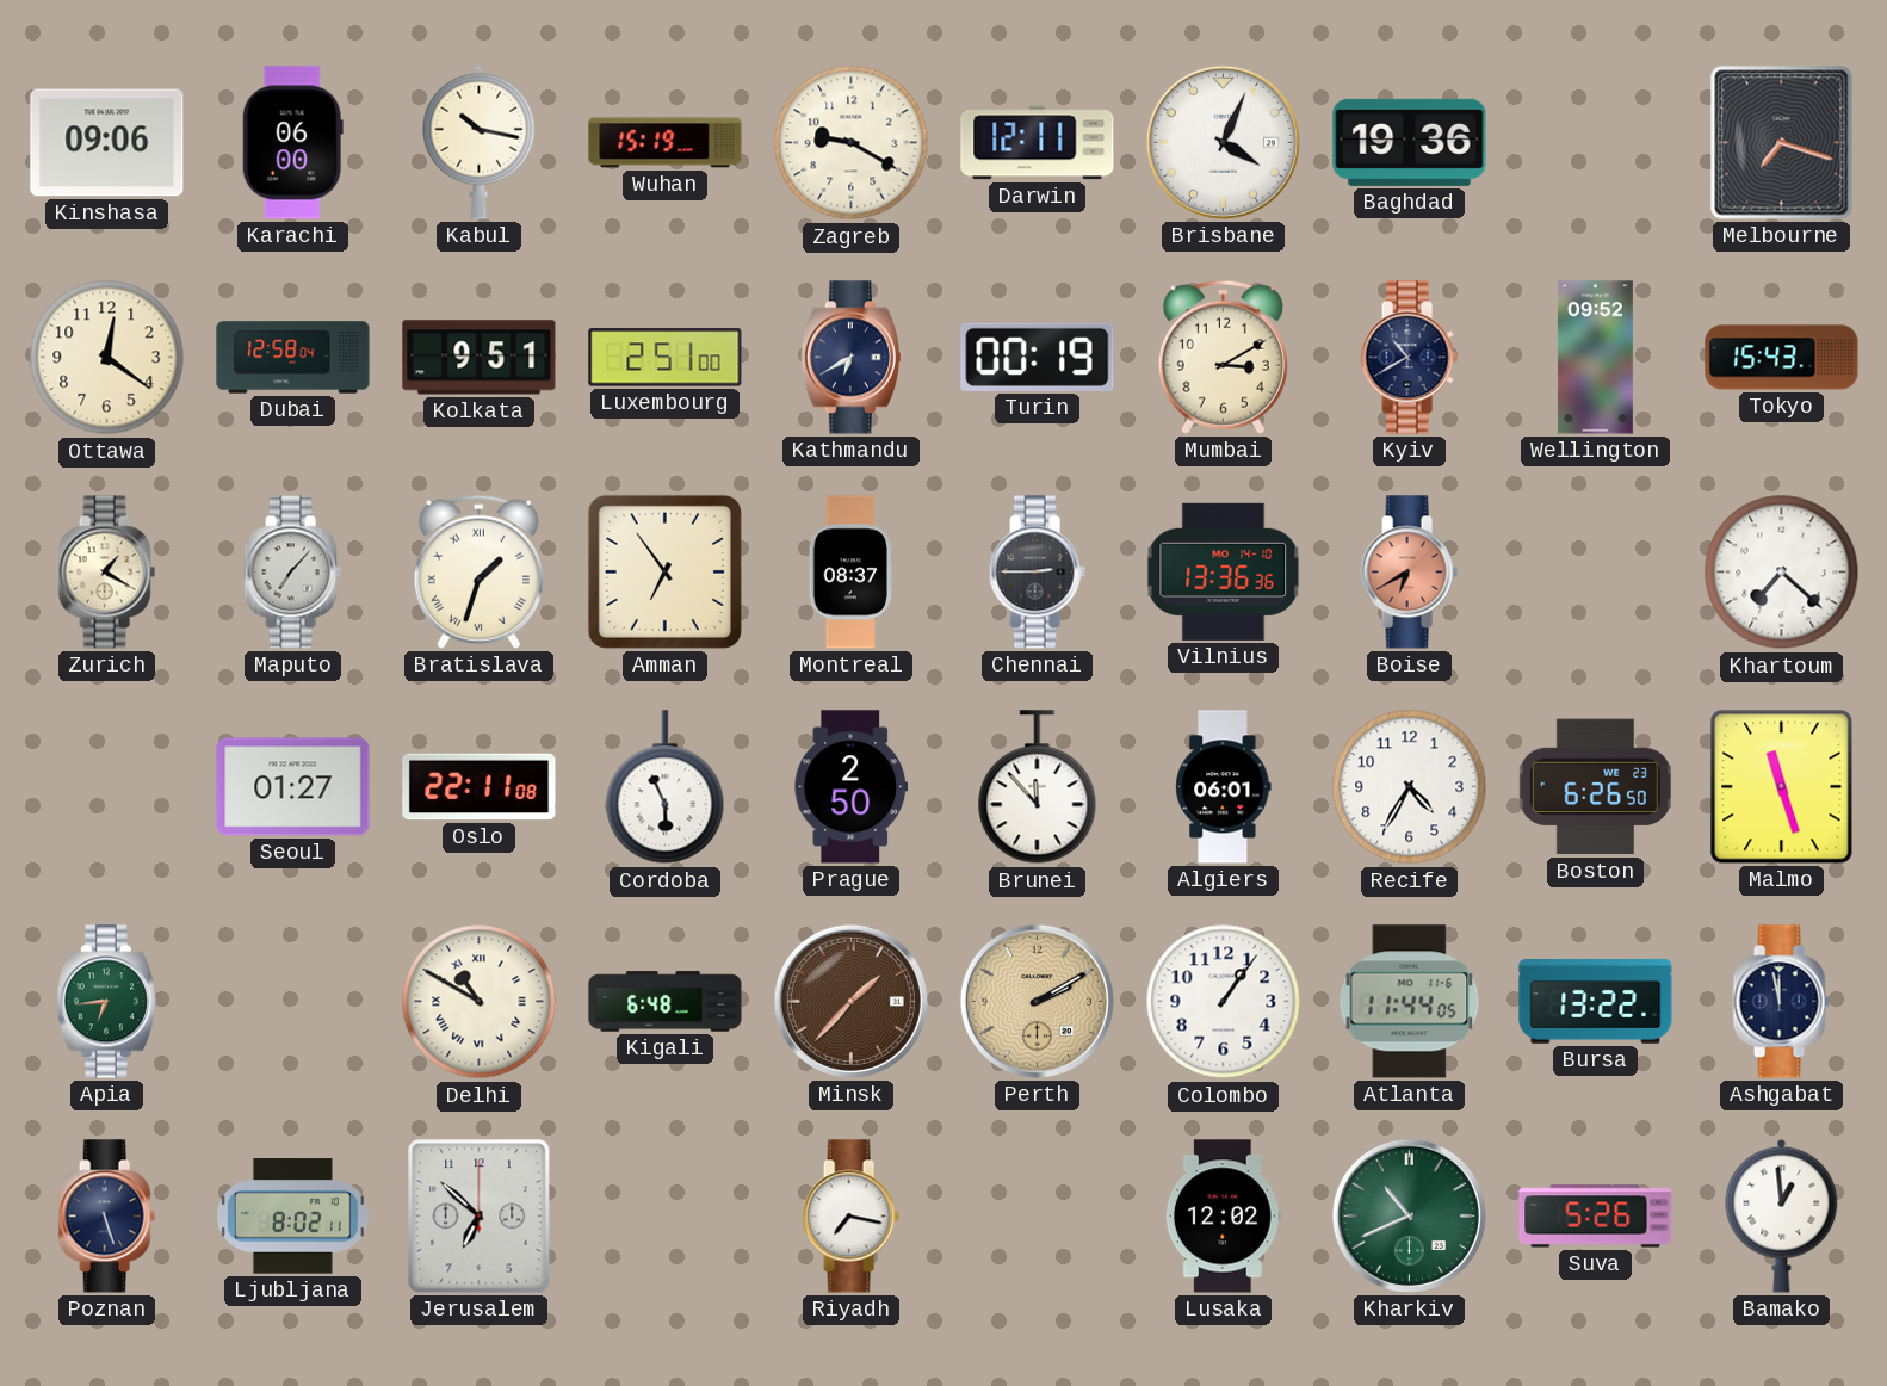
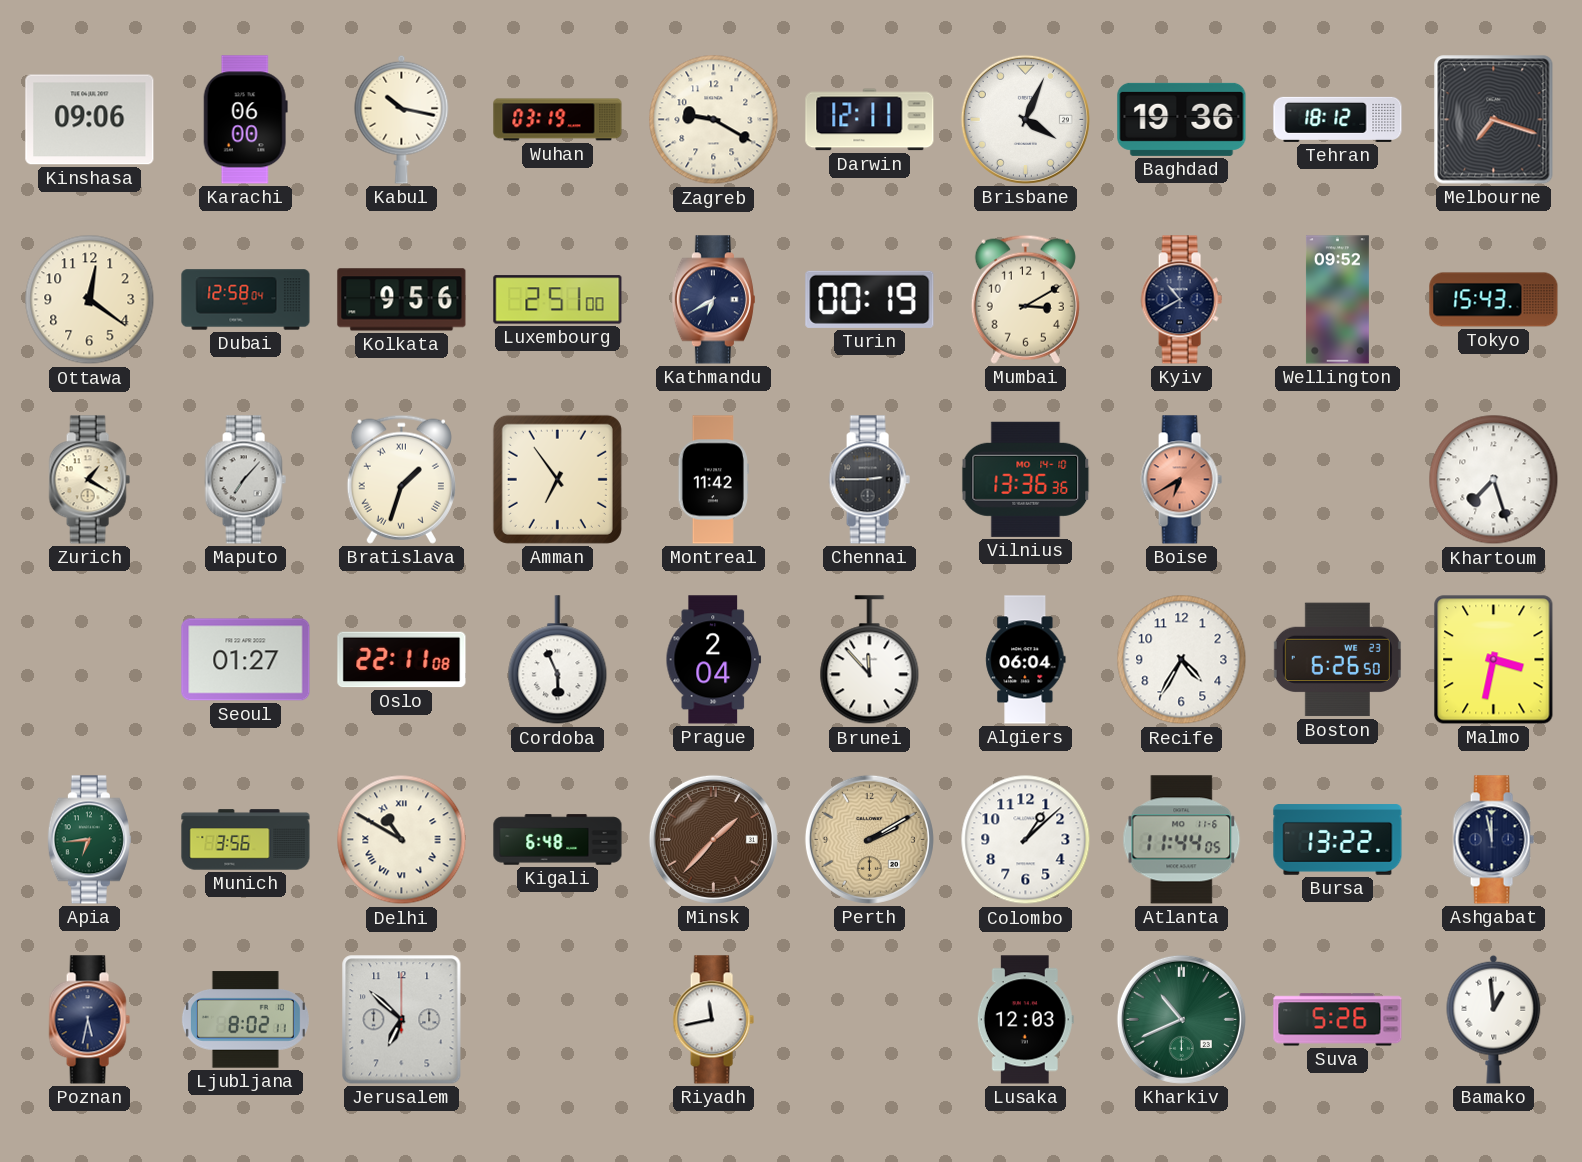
Wuhan: 15:19 -> 03:19 (558, 120)
Tehran: none -> 18:12 (1338, 119)
Kolkata: 9:51 -> 9:56 (402, 300)
Montreal: 08:37 -> 11:42 (713, 480)
Khartoum: 7:22 -> 7:27 (1494, 480)
Prague: 2:50 -> 2:04 (714, 660)
Algiers: 06:01 -> 06:04 (1026, 660)
Malmo: 11:27 -> 3:32 (1494, 660)
Munich: none -> 3:56 (246, 840)
Colombo: 1:06 -> 1:08 (1026, 840)
Poznan: 5:27 -> 5:32 (89, 1020)
Riyadh: 7:17 -> 11:43 (713, 1020)
Lusaka: 12:02 -> 12:03 (1025, 1020)
